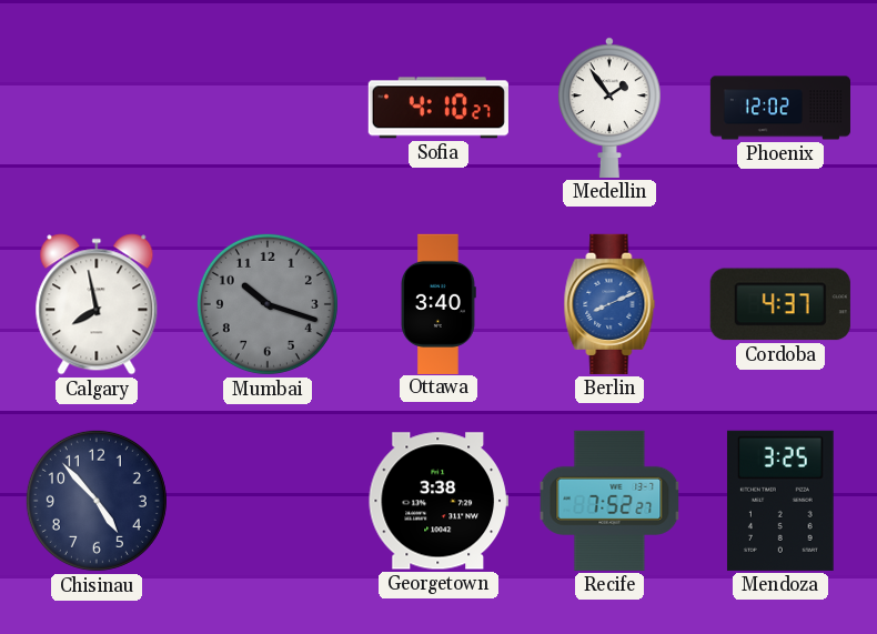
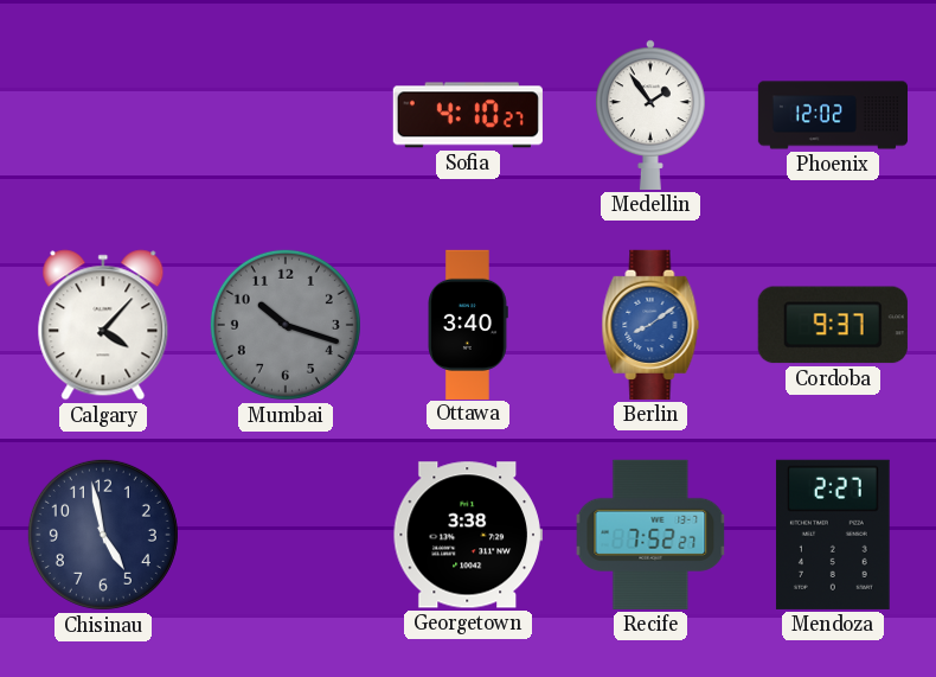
Calgary: 7:58 -> 4:07 (103, 325)
Berlin: 8:11 -> 8:09 (650, 325)
Cordoba: 4:37 -> 9:37 (833, 325)
Chisinau: 4:53 -> 4:58 (103, 535)
Mendoza: 3:25 -> 2:27 (833, 535)
